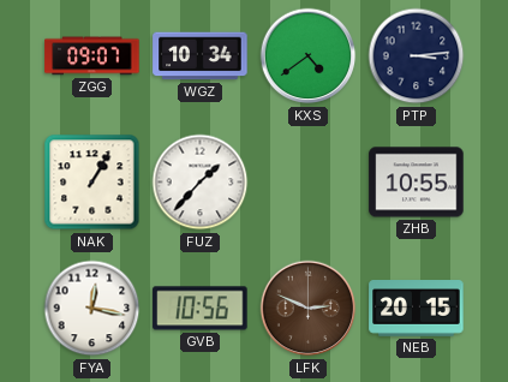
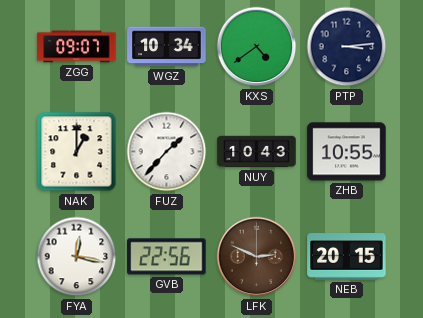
NAK: 1:05 -> 1:00 (77, 152)
NUY: none -> 10:43 (257, 152)
GVB: 10:56 -> 22:56 (167, 257)
